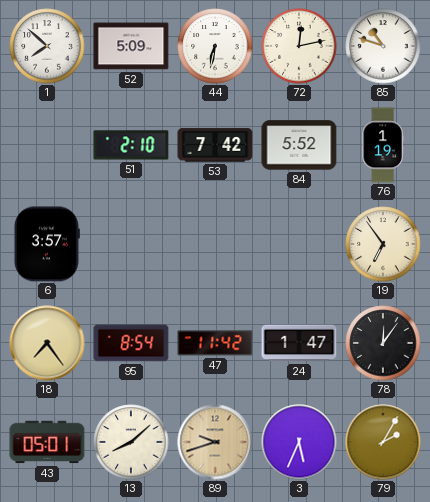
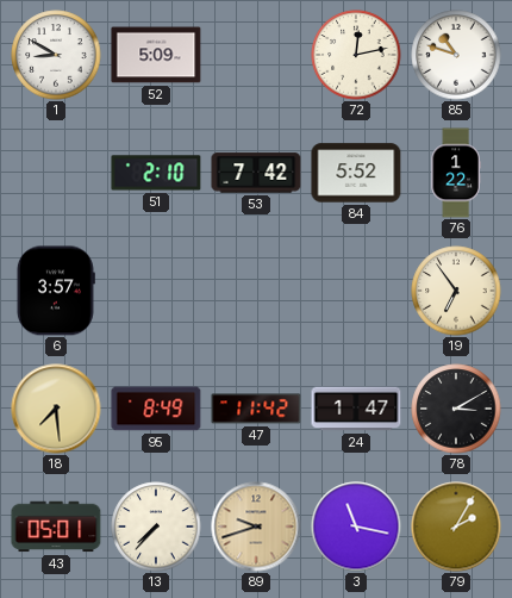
1: 7:52 -> 8:50 (56, 55)
44: 6:32 -> none (215, 46)
76: 1:19 -> 1:22 (456, 173)
18: 7:24 -> 7:29 (56, 409)
95: 8:54 -> 8:49 (156, 409)
78: 12:06 -> 3:10 (456, 409)
13: 8:08 -> 7:37 (156, 527)
3: 5:34 -> 11:17 (356, 527)
